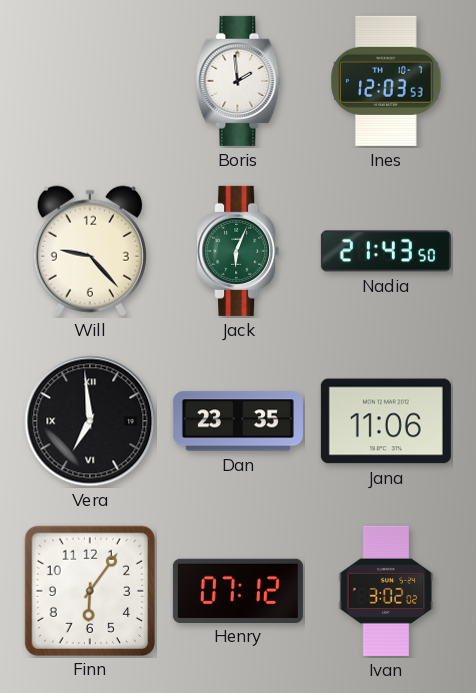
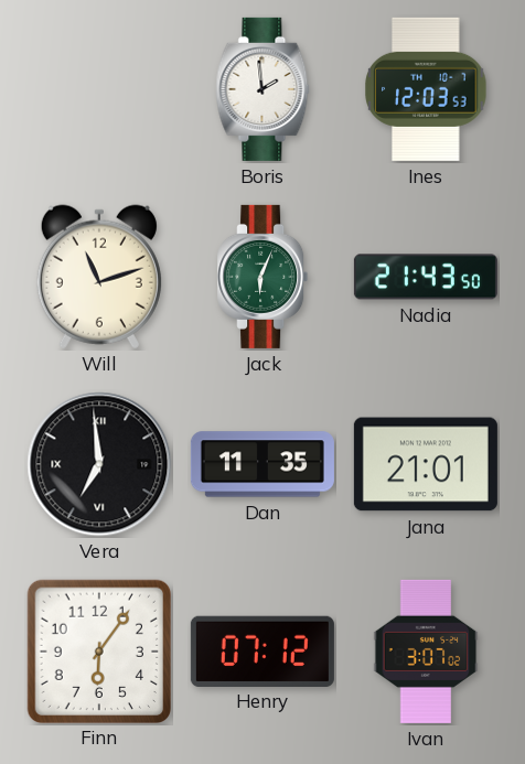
Will: 9:23 -> 11:12 (99, 277)
Dan: 23:35 -> 11:35 (262, 464)
Jana: 11:06 -> 21:01 (426, 464)
Ivan: 3:02 -> 3:07 (426, 652)
